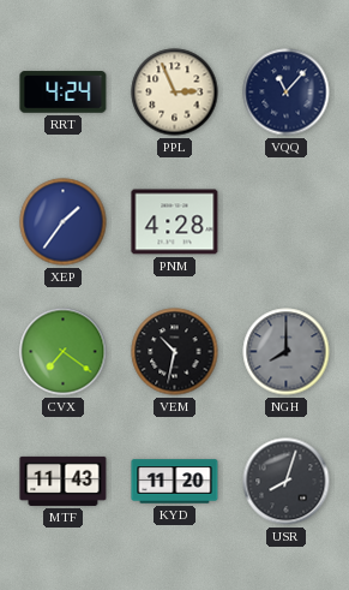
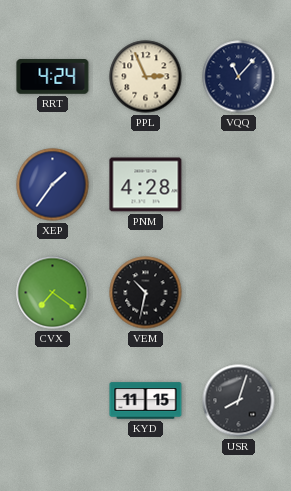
NGH: 8:00 -> none (287, 352)
MTF: 11:43 -> none (64, 481)
KYD: 11:20 -> 11:15 (146, 401)
